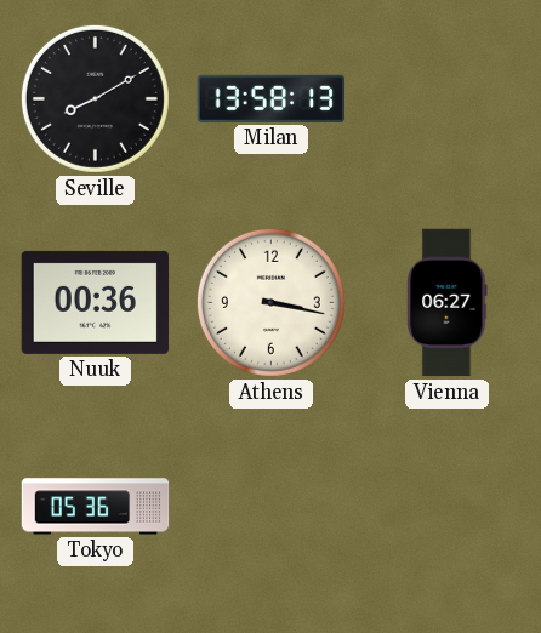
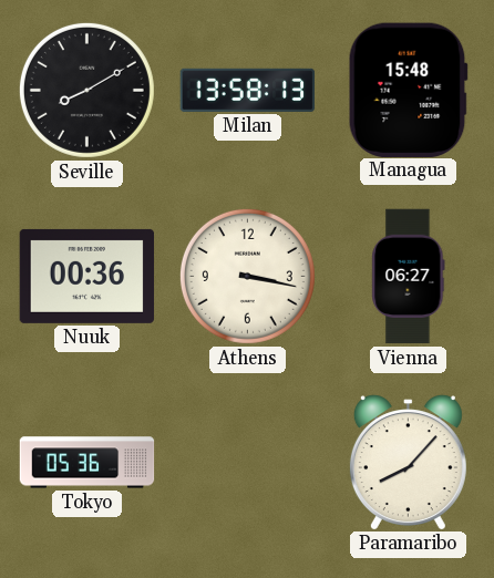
Managua: none -> 15:48 (408, 90)
Paramaribo: none -> 8:07 (408, 462)
